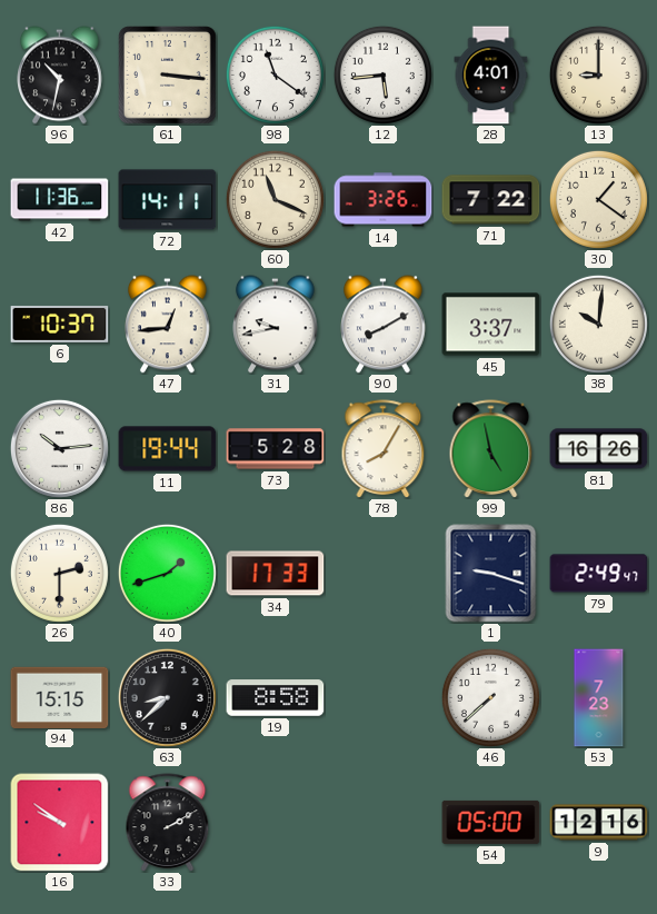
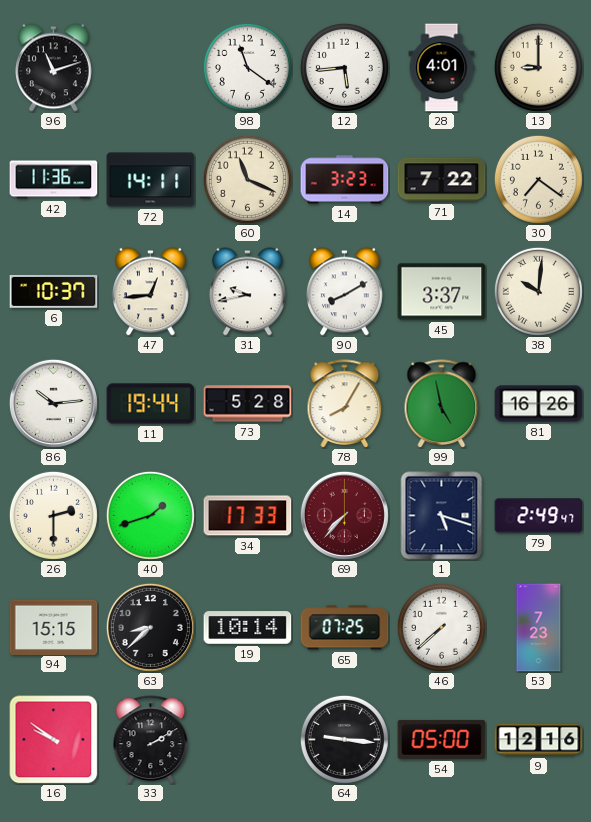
96: 10:32 -> 11:12 (54, 68)
61: 3:16 -> none (168, 76)
14: 3:26 -> 3:23 (345, 180)
30: 1:21 -> 7:21 (538, 179)
69: none -> 7:37 (344, 515)
1: 9:18 -> 5:18 (442, 516)
19: 8:58 -> 10:14 (248, 628)
65: none -> 07:25 (345, 628)
64: none -> 9:16 (344, 739)
